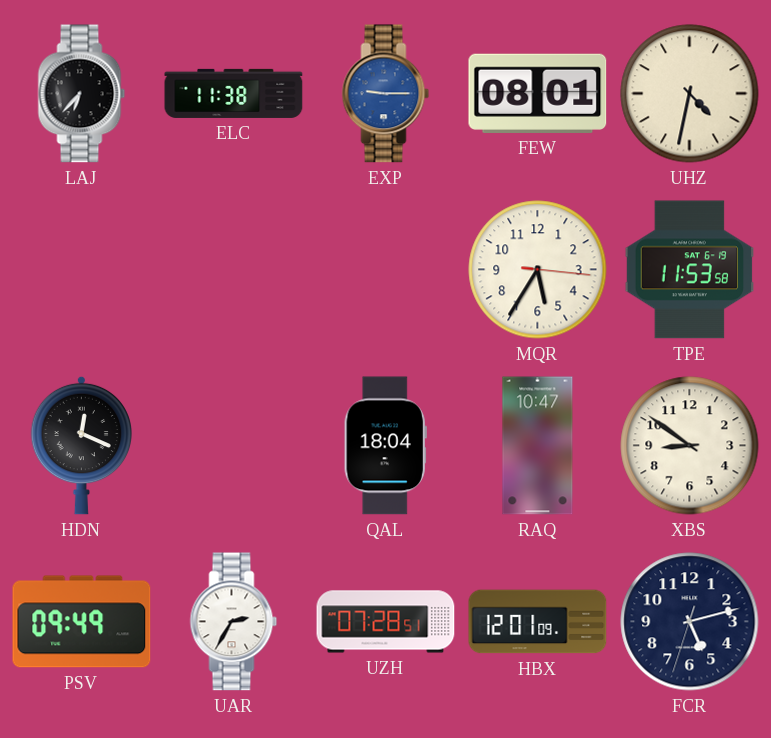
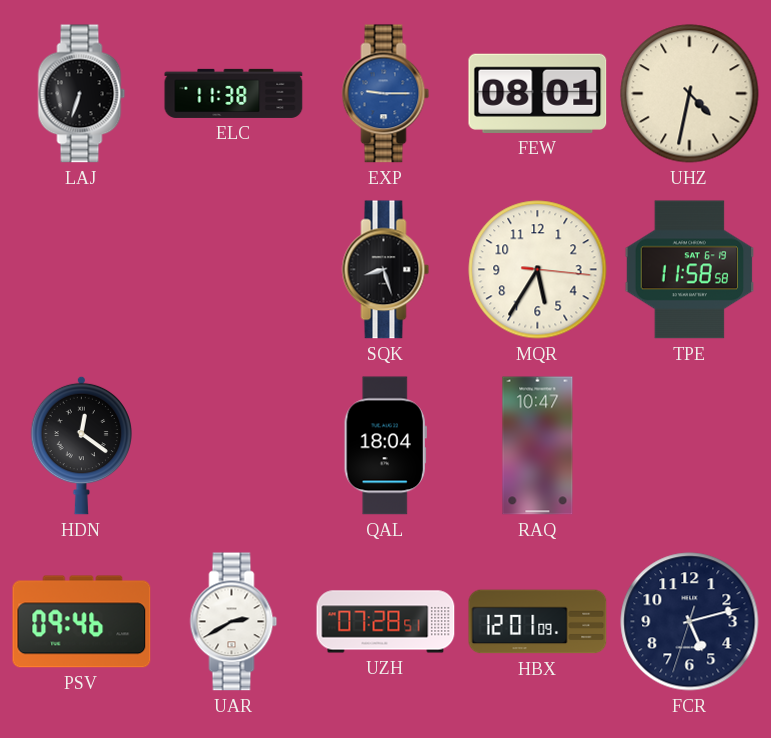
LAJ: 6:37 -> 6:33 (82, 94)
SQK: none -> 8:27 (386, 270)
TPE: 11:53 -> 11:58 (690, 270)
HDN: 12:19 -> 12:21 (81, 445)
XBS: 8:51 -> none (690, 446)
PSV: 09:49 -> 09:46 (82, 622)
UAR: 2:35 -> 2:40 (234, 622)
